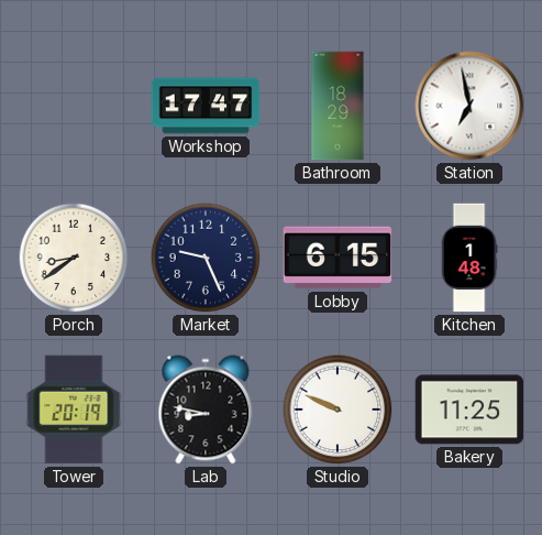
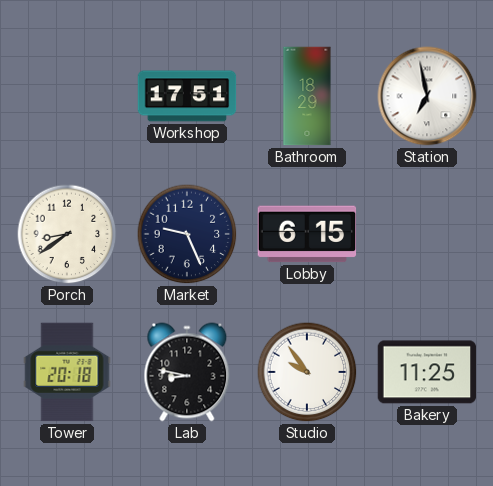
Workshop: 17:47 -> 17:51 (187, 96)
Kitchen: 1:48 -> none (469, 258)
Tower: 20:19 -> 20:18 (67, 372)
Studio: 9:49 -> 9:54 (307, 372)
